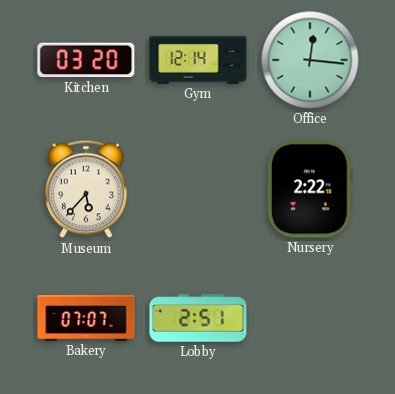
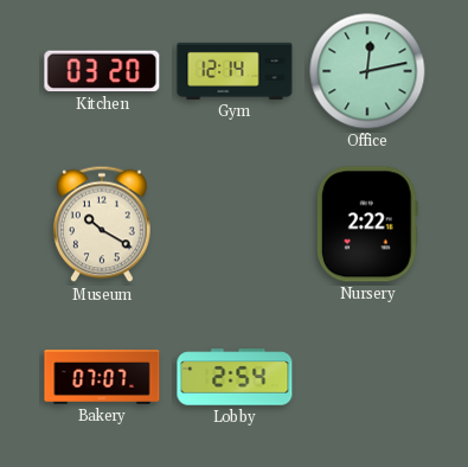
Office: 12:16 -> 12:13 (367, 71)
Museum: 5:37 -> 10:20 (102, 224)
Lobby: 2:51 -> 2:54 (235, 377)
